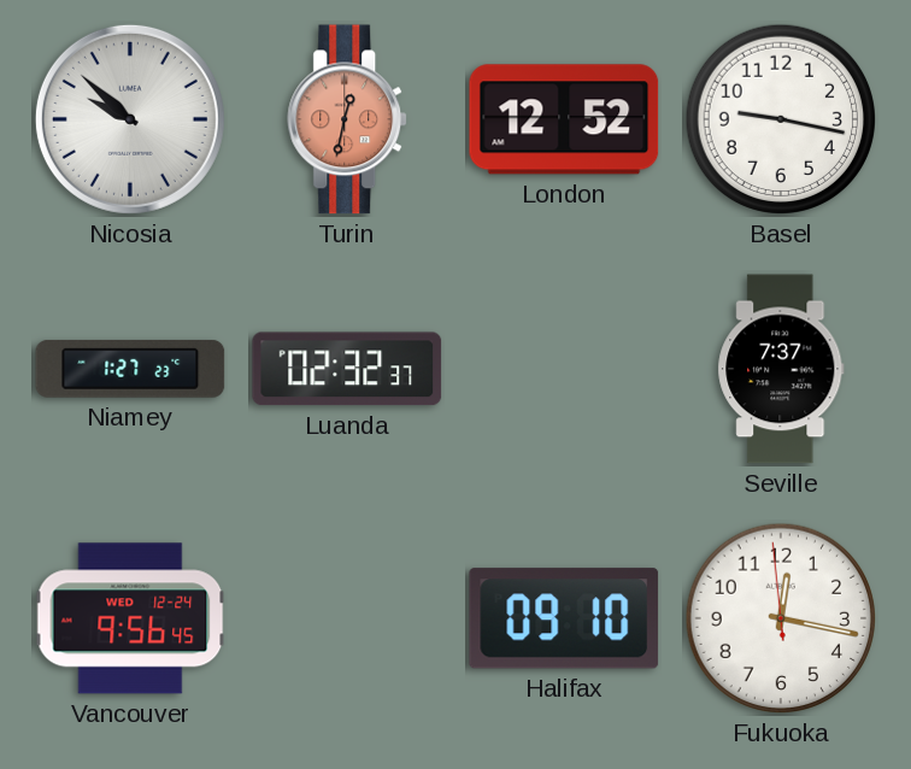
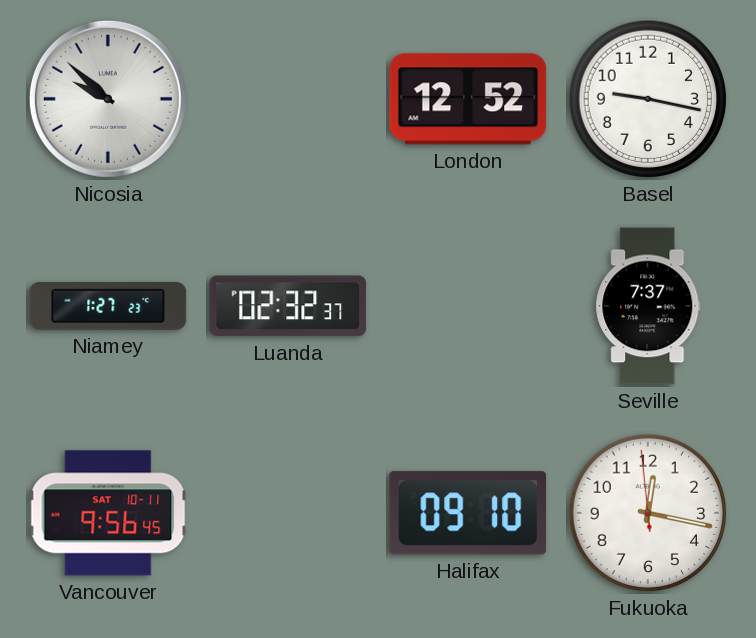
Turin: 12:32 -> none (348, 119)
Vancouver date: WED 12-24 -> SAT 10-11 (108, 513)
